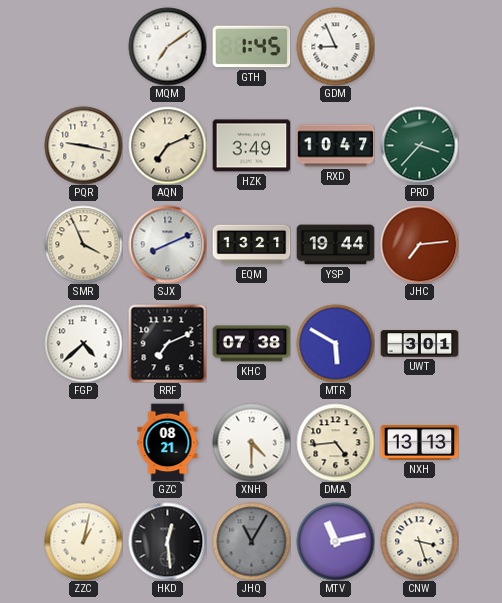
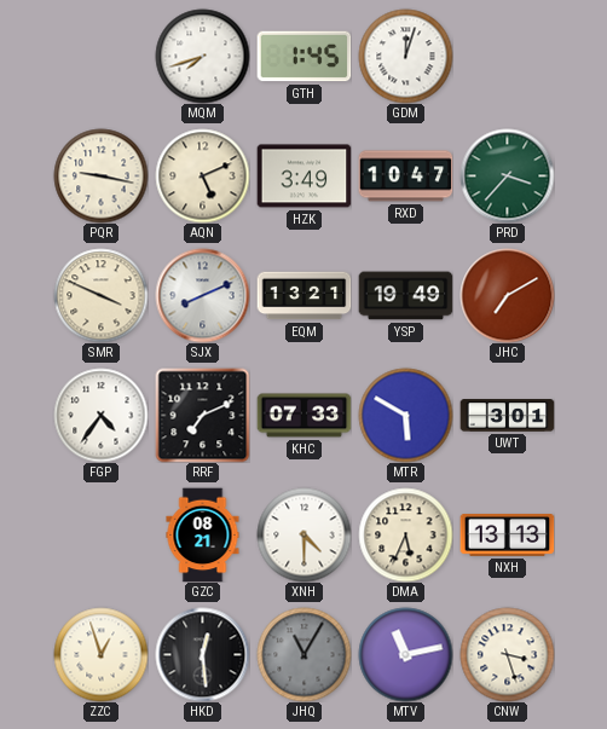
MQM: 7:09 -> 7:42 (202, 56)
GDM: 8:56 -> 12:03 (405, 56)
AQN: 7:11 -> 5:11 (202, 175)
SMR: 3:56 -> 3:49 (100, 295)
YSP: 19:44 -> 19:49 (405, 296)
JHC: 7:14 -> 7:10 (507, 295)
FGP: 4:38 -> 4:36 (100, 415)
KHC: 07:38 -> 07:33 (303, 416)
DMA: 4:44 -> 5:34 (405, 534)
ZZC: 1:02 -> 12:57 (100, 654)
